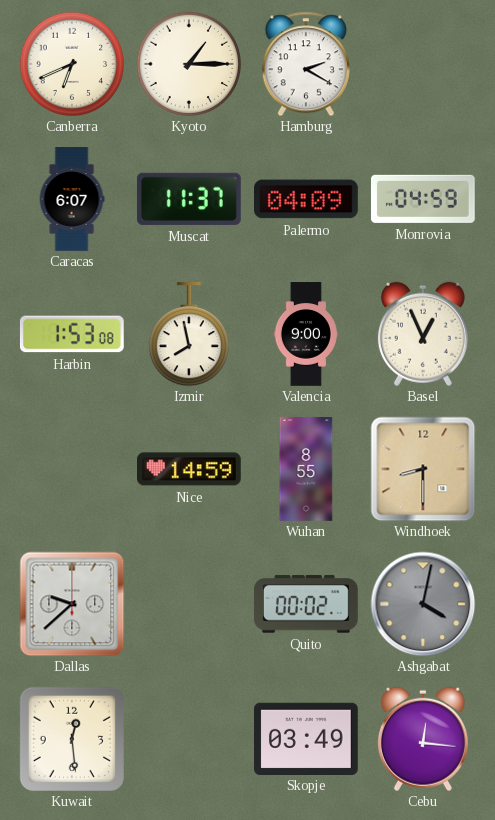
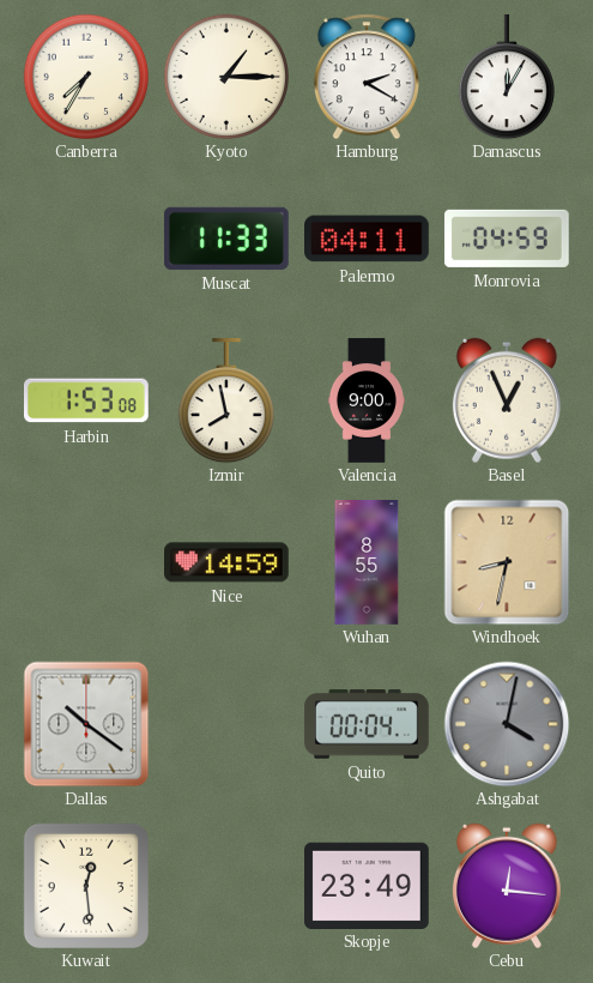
Canberra: 6:41 -> 7:35 (85, 76)
Damascus: none -> 12:05 (507, 78)
Caracas: 6:07 -> none (72, 199)
Muscat: 11:37 -> 11:33 (226, 239)
Palermo: 04:09 -> 04:11 (368, 239)
Windhoek: 8:30 -> 8:32 (507, 562)
Dallas: 9:38 -> 10:21 (86, 724)
Quito: 00:02 -> 00:04 (367, 724)
Skopje: 03:49 -> 23:49 (368, 885)
